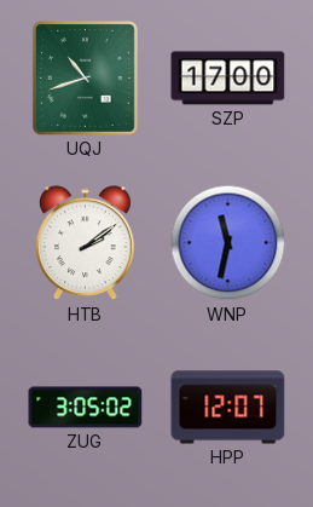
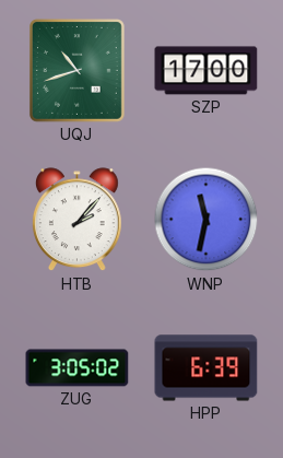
HTB: 2:09 -> 2:07 (76, 220)
HPP: 12:07 -> 6:39 (207, 368)
